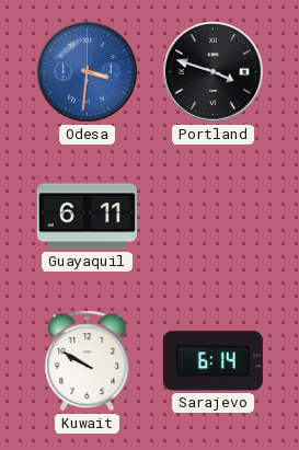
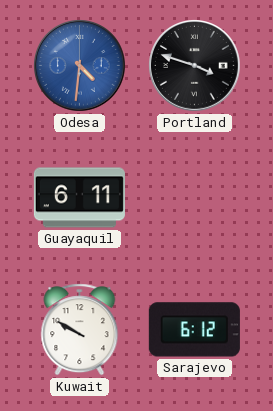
Odesa: 3:31 -> 4:31 (80, 66)
Sarajevo: 6:14 -> 6:12 (194, 330)
